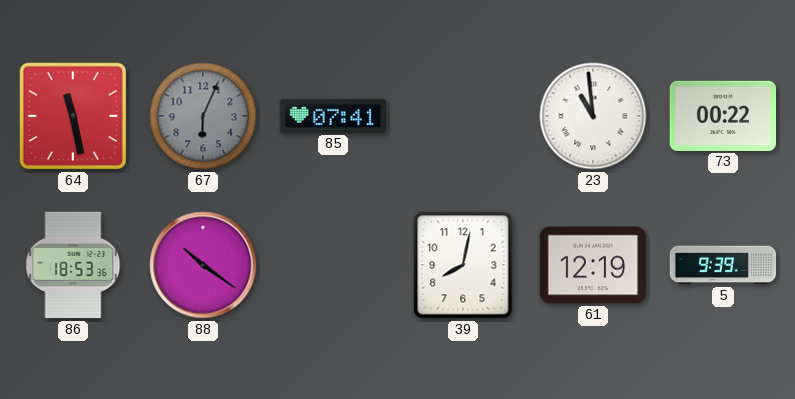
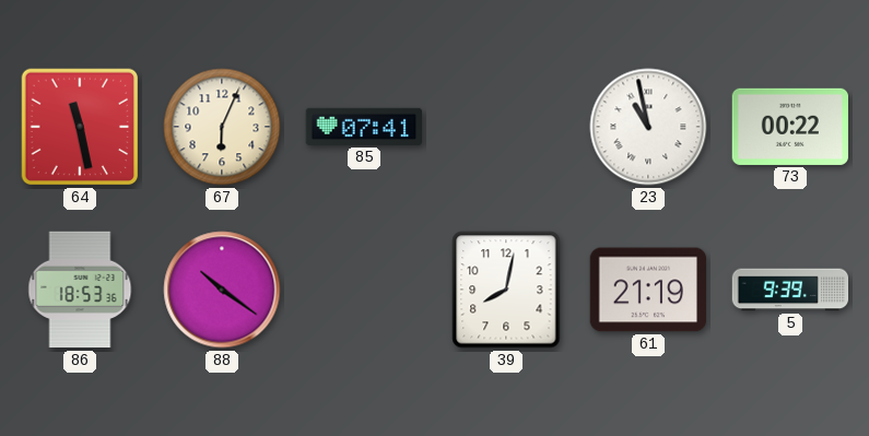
67 dial: grey -> cream (222, 127)
23: 10:59 -> 10:58 (648, 127)
61: 12:19 -> 21:19 (648, 290)
